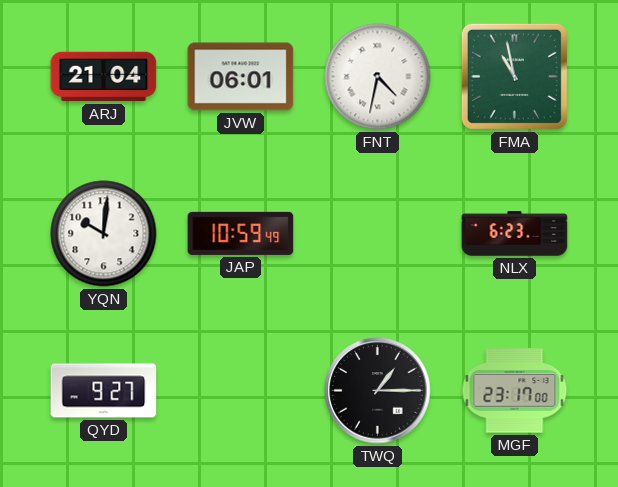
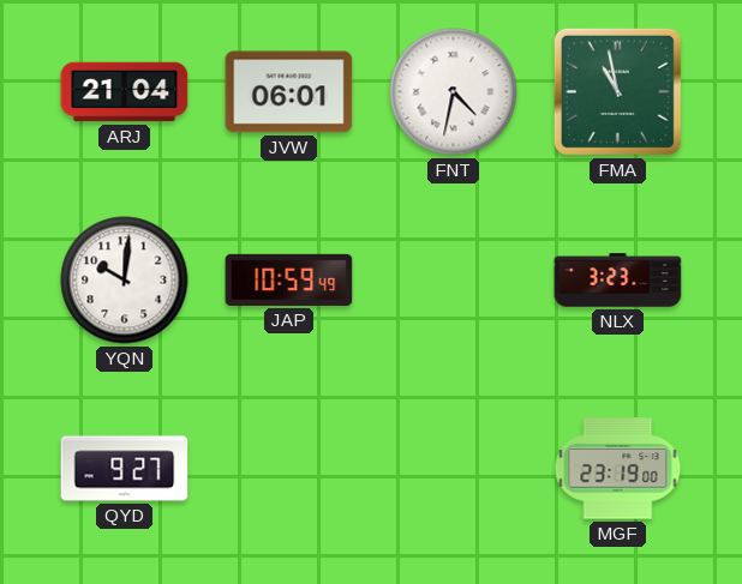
NLX: 6:23 -> 3:23 (618, 281)
TWQ: 1:15 -> none (378, 391)
MGF: 23:17 -> 23:19 (618, 469)
